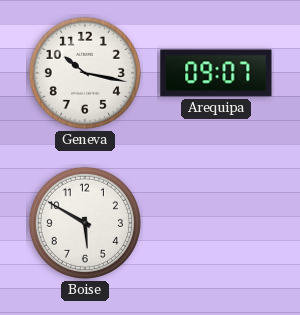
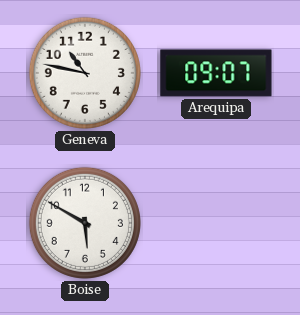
Geneva: 10:17 -> 10:47 (85, 73)
